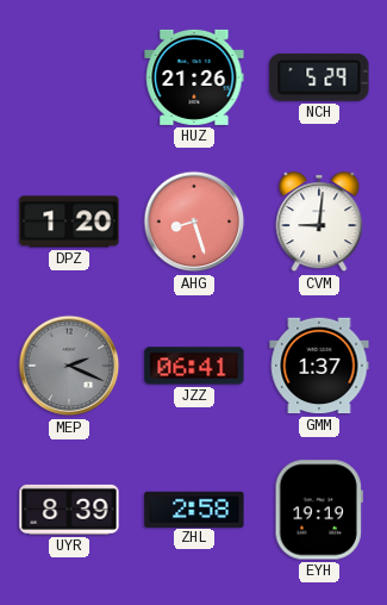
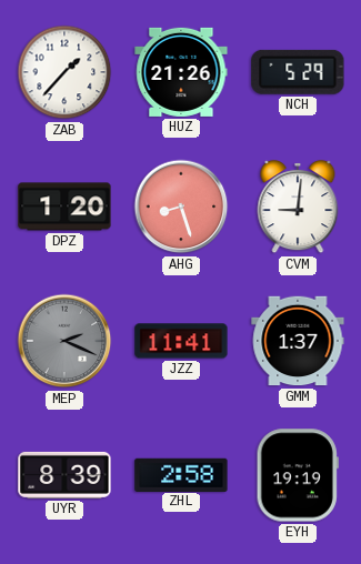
ZAB: none -> 1:37 (64, 72)
JZZ: 06:41 -> 11:41 (181, 341)
